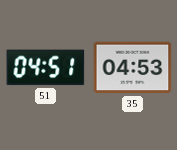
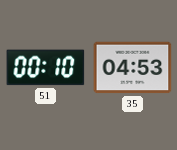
51: 04:51 -> 00:10 (46, 68)
